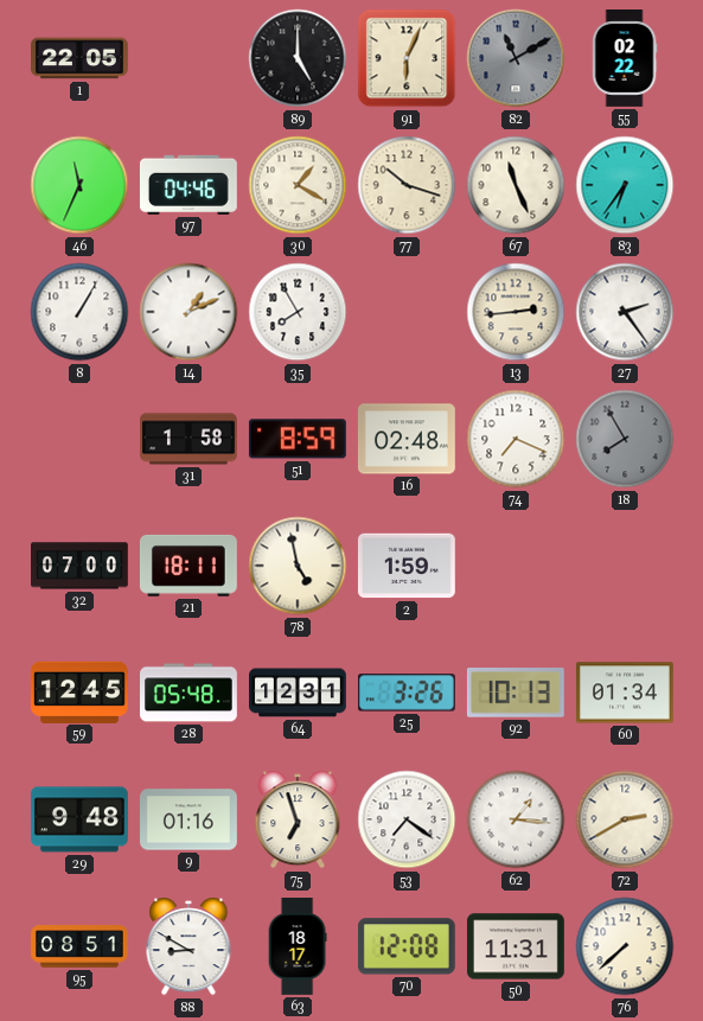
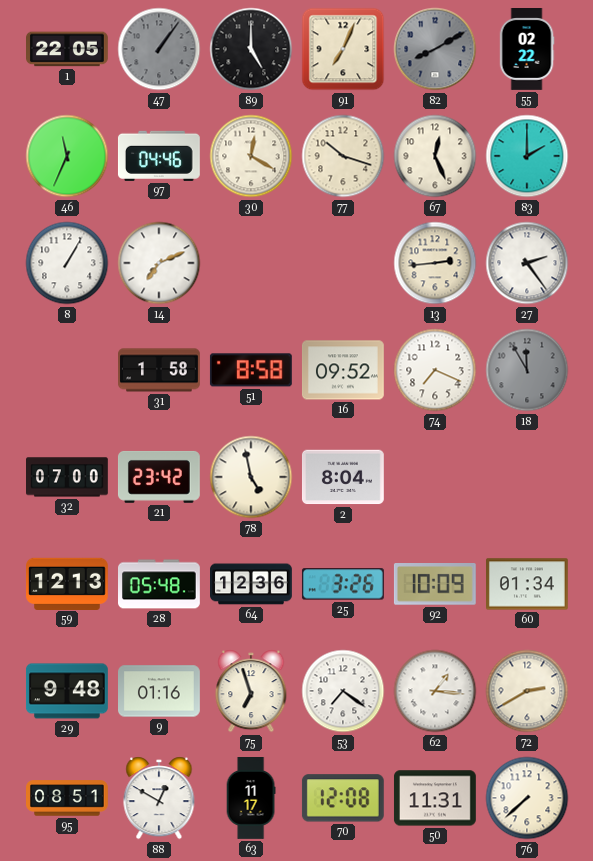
47: none -> 1:06 (159, 49)
91: 6:04 -> 7:04 (343, 49)
82: 11:10 -> 8:10 (435, 49)
30: 1:20 -> 12:20 (251, 156)
67: 11:26 -> 12:26 (435, 156)
83: 6:36 -> 2:00 (527, 156)
14: 1:11 -> 7:11 (159, 263)
35: 7:55 -> none (298, 312)
51: 8:59 -> 8:58 (251, 370)
16: 02:48 -> 09:52 (343, 370)
18: 7:55 -> 11:55 (527, 370)
21: 18:11 -> 23:42 (159, 477)
2: 1:59 -> 8:04 (343, 477)
59: 12:45 -> 12:13 (68, 583)
64: 12:31 -> 12:36 (252, 584)
92: 10:13 -> 10:09 (435, 585)
88: 8:50 -> 12:50 (159, 798)
63: 18:17 -> 11:17 (251, 799)
